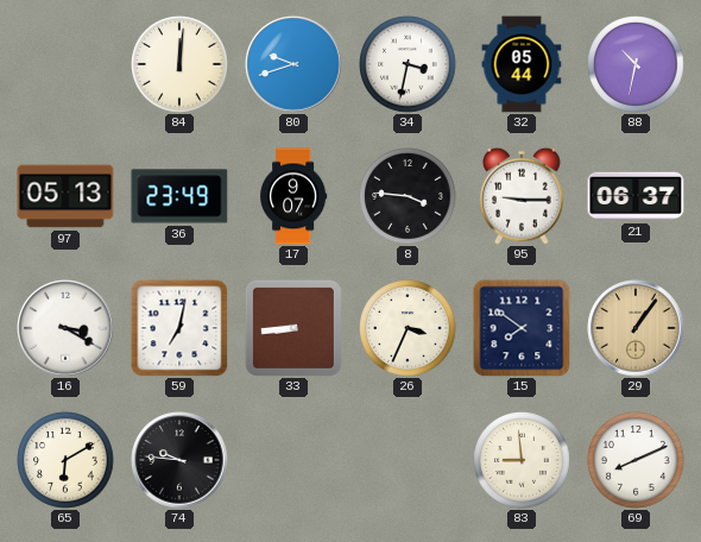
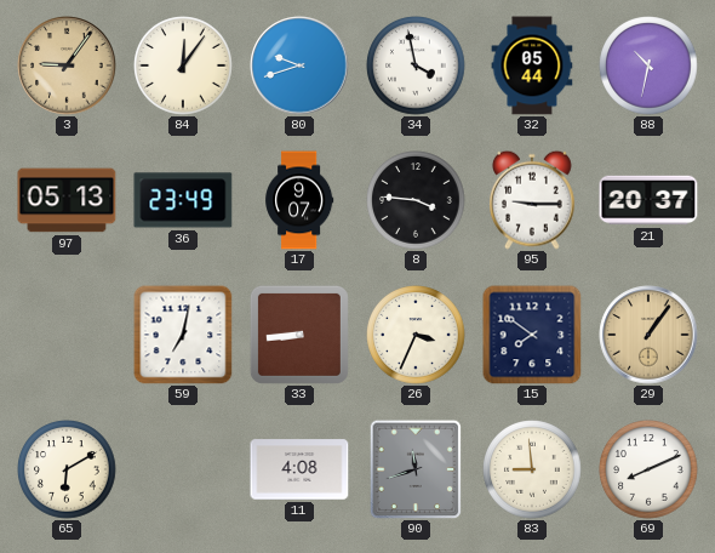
3: none -> 9:06 (67, 65)
84: 12:01 -> 12:06 (183, 65)
34: 3:32 -> 3:58 (416, 65)
21: 06:37 -> 20:37 (648, 200)
16: 3:20 -> none (65, 328)
74: 9:46 -> none (179, 460)
11: none -> 4:08 (299, 469)
90: none -> 11:42 (416, 469)
